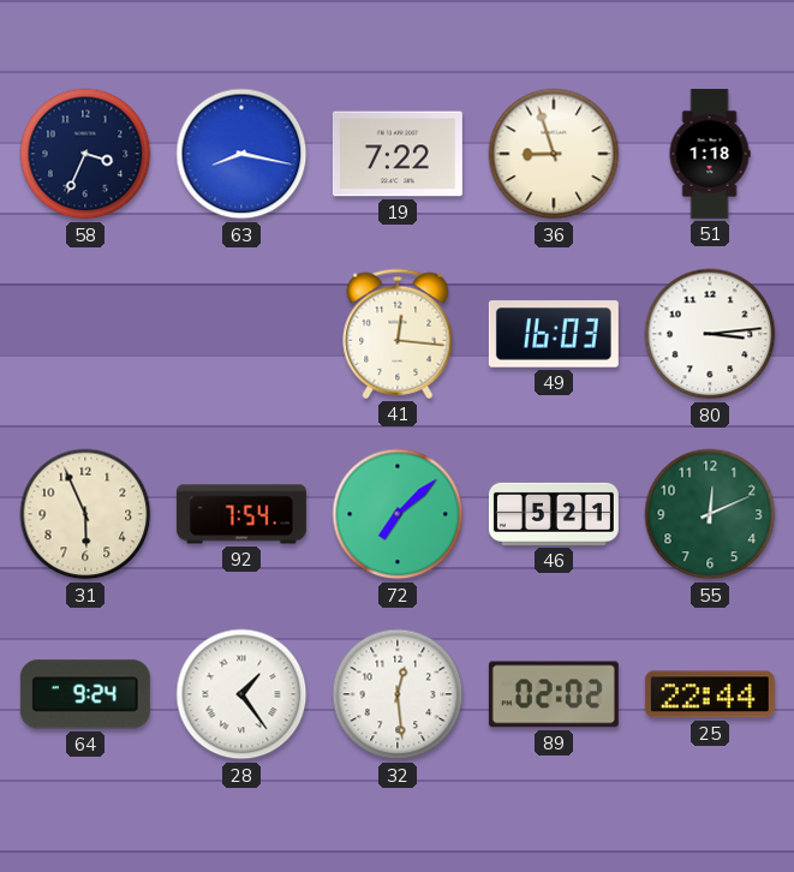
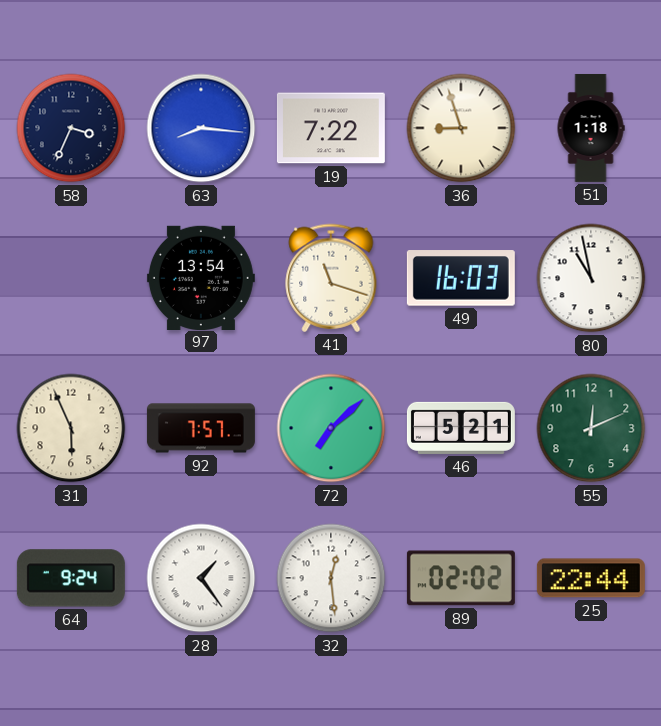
63: 8:17 -> 8:16 (201, 128)
97: none -> 13:54 (201, 277)
41: 12:16 -> 11:18 (331, 278)
80: 3:14 -> 10:58 (591, 278)
92: 7:54 -> 7:57 (201, 428)
